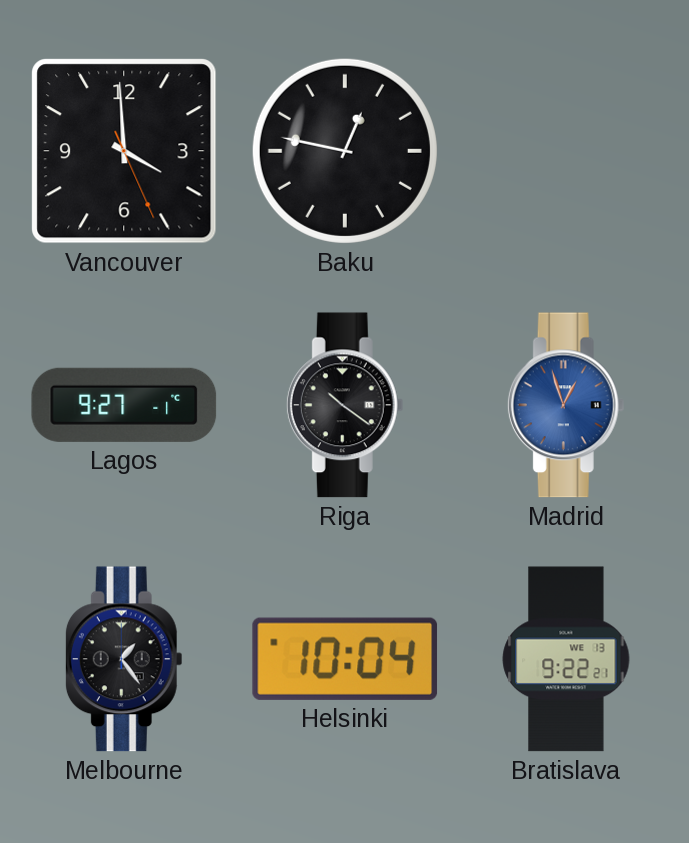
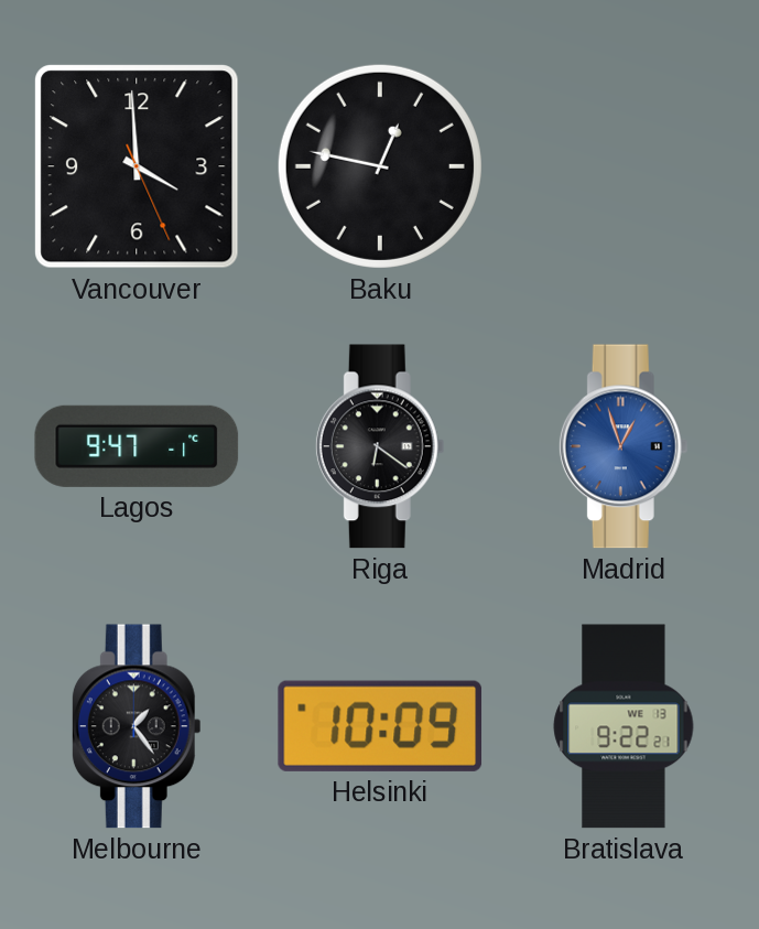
Lagos: 9:27 -> 9:47 (137, 446)
Riga: 10:21 -> 6:21 (380, 446)
Helsinki: 10:04 -> 10:09 (380, 726)
